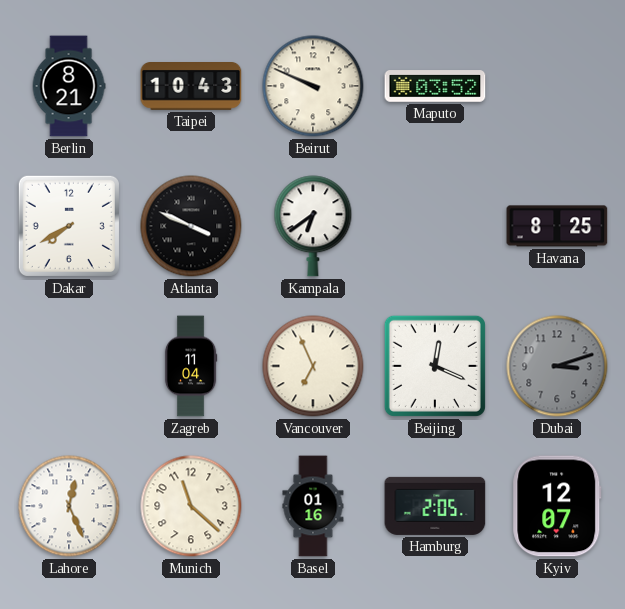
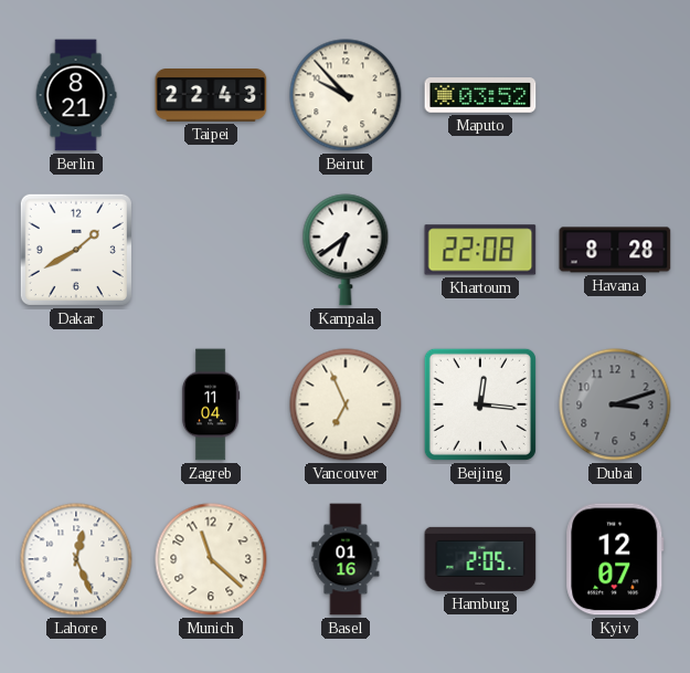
Taipei: 10:43 -> 22:43 (211, 96)
Beirut: 9:49 -> 9:53 (346, 95)
Dakar: 7:40 -> 1:40 (76, 250)
Atlanta: 3:49 -> none (191, 226)
Khartoum: none -> 22:08 (480, 250)
Havana: 8:25 -> 8:28 (615, 250)
Beijing: 12:19 -> 12:16 (480, 404)
